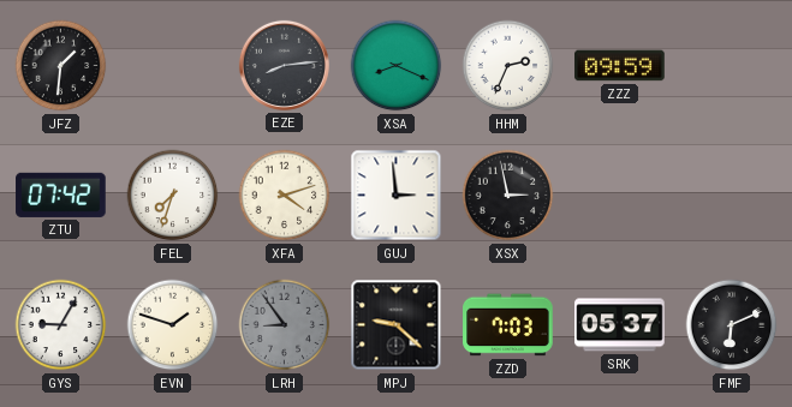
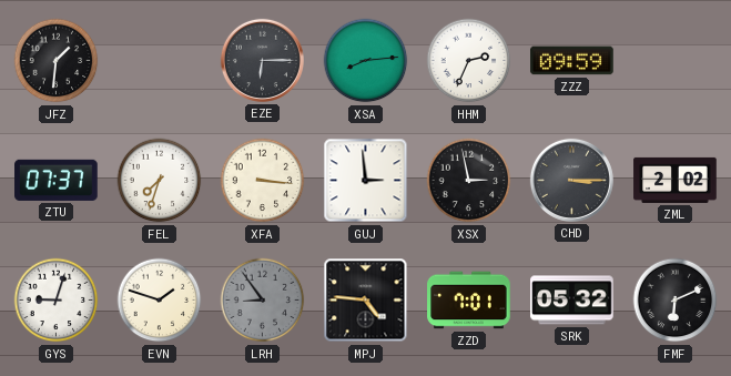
EZE: 8:14 -> 6:15 (262, 60)
XSA: 8:19 -> 8:14 (366, 61)
ZTU: 07:42 -> 07:37 (57, 180)
XFA: 4:12 -> 3:16 (263, 181)
CHD: none -> 3:15 (571, 180)
ZML: none -> 2:02 (676, 180)
GYS: 9:05 -> 9:03 (57, 301)
MPJ: 9:22 -> 4:46 (366, 301)
ZZD: 7:03 -> 7:01 (469, 301)
SRK: 05:37 -> 05:32 (572, 301)
